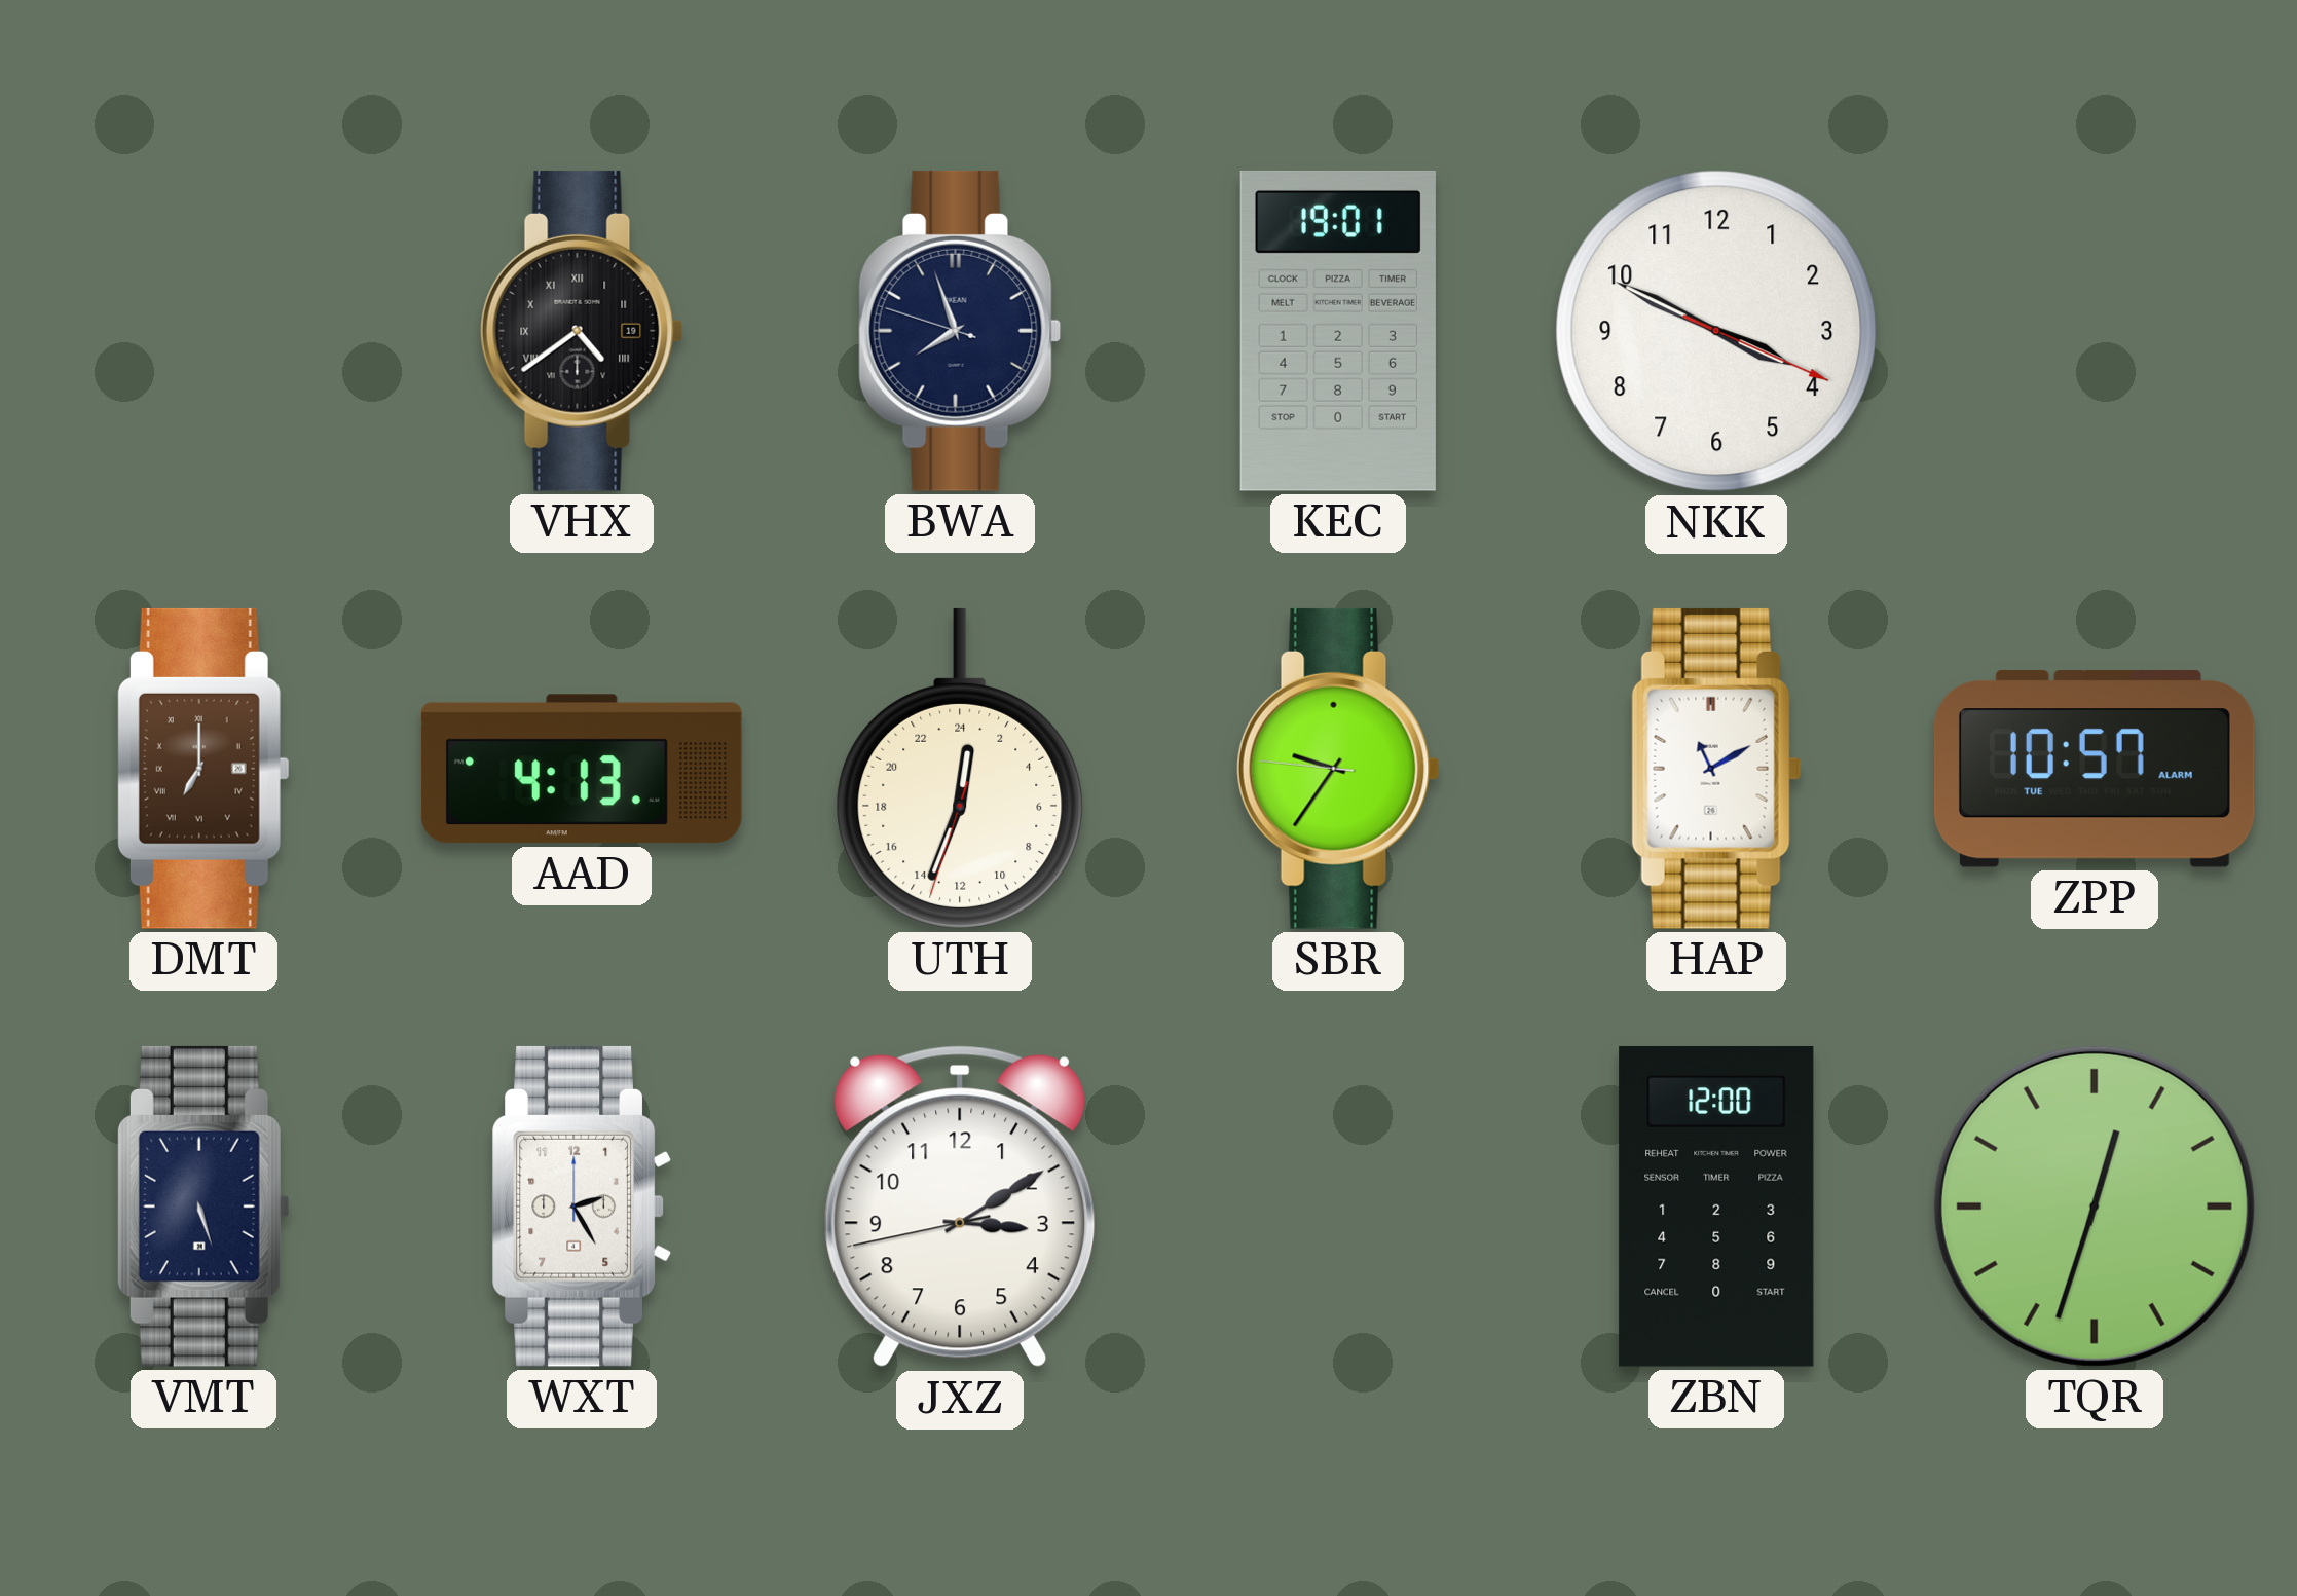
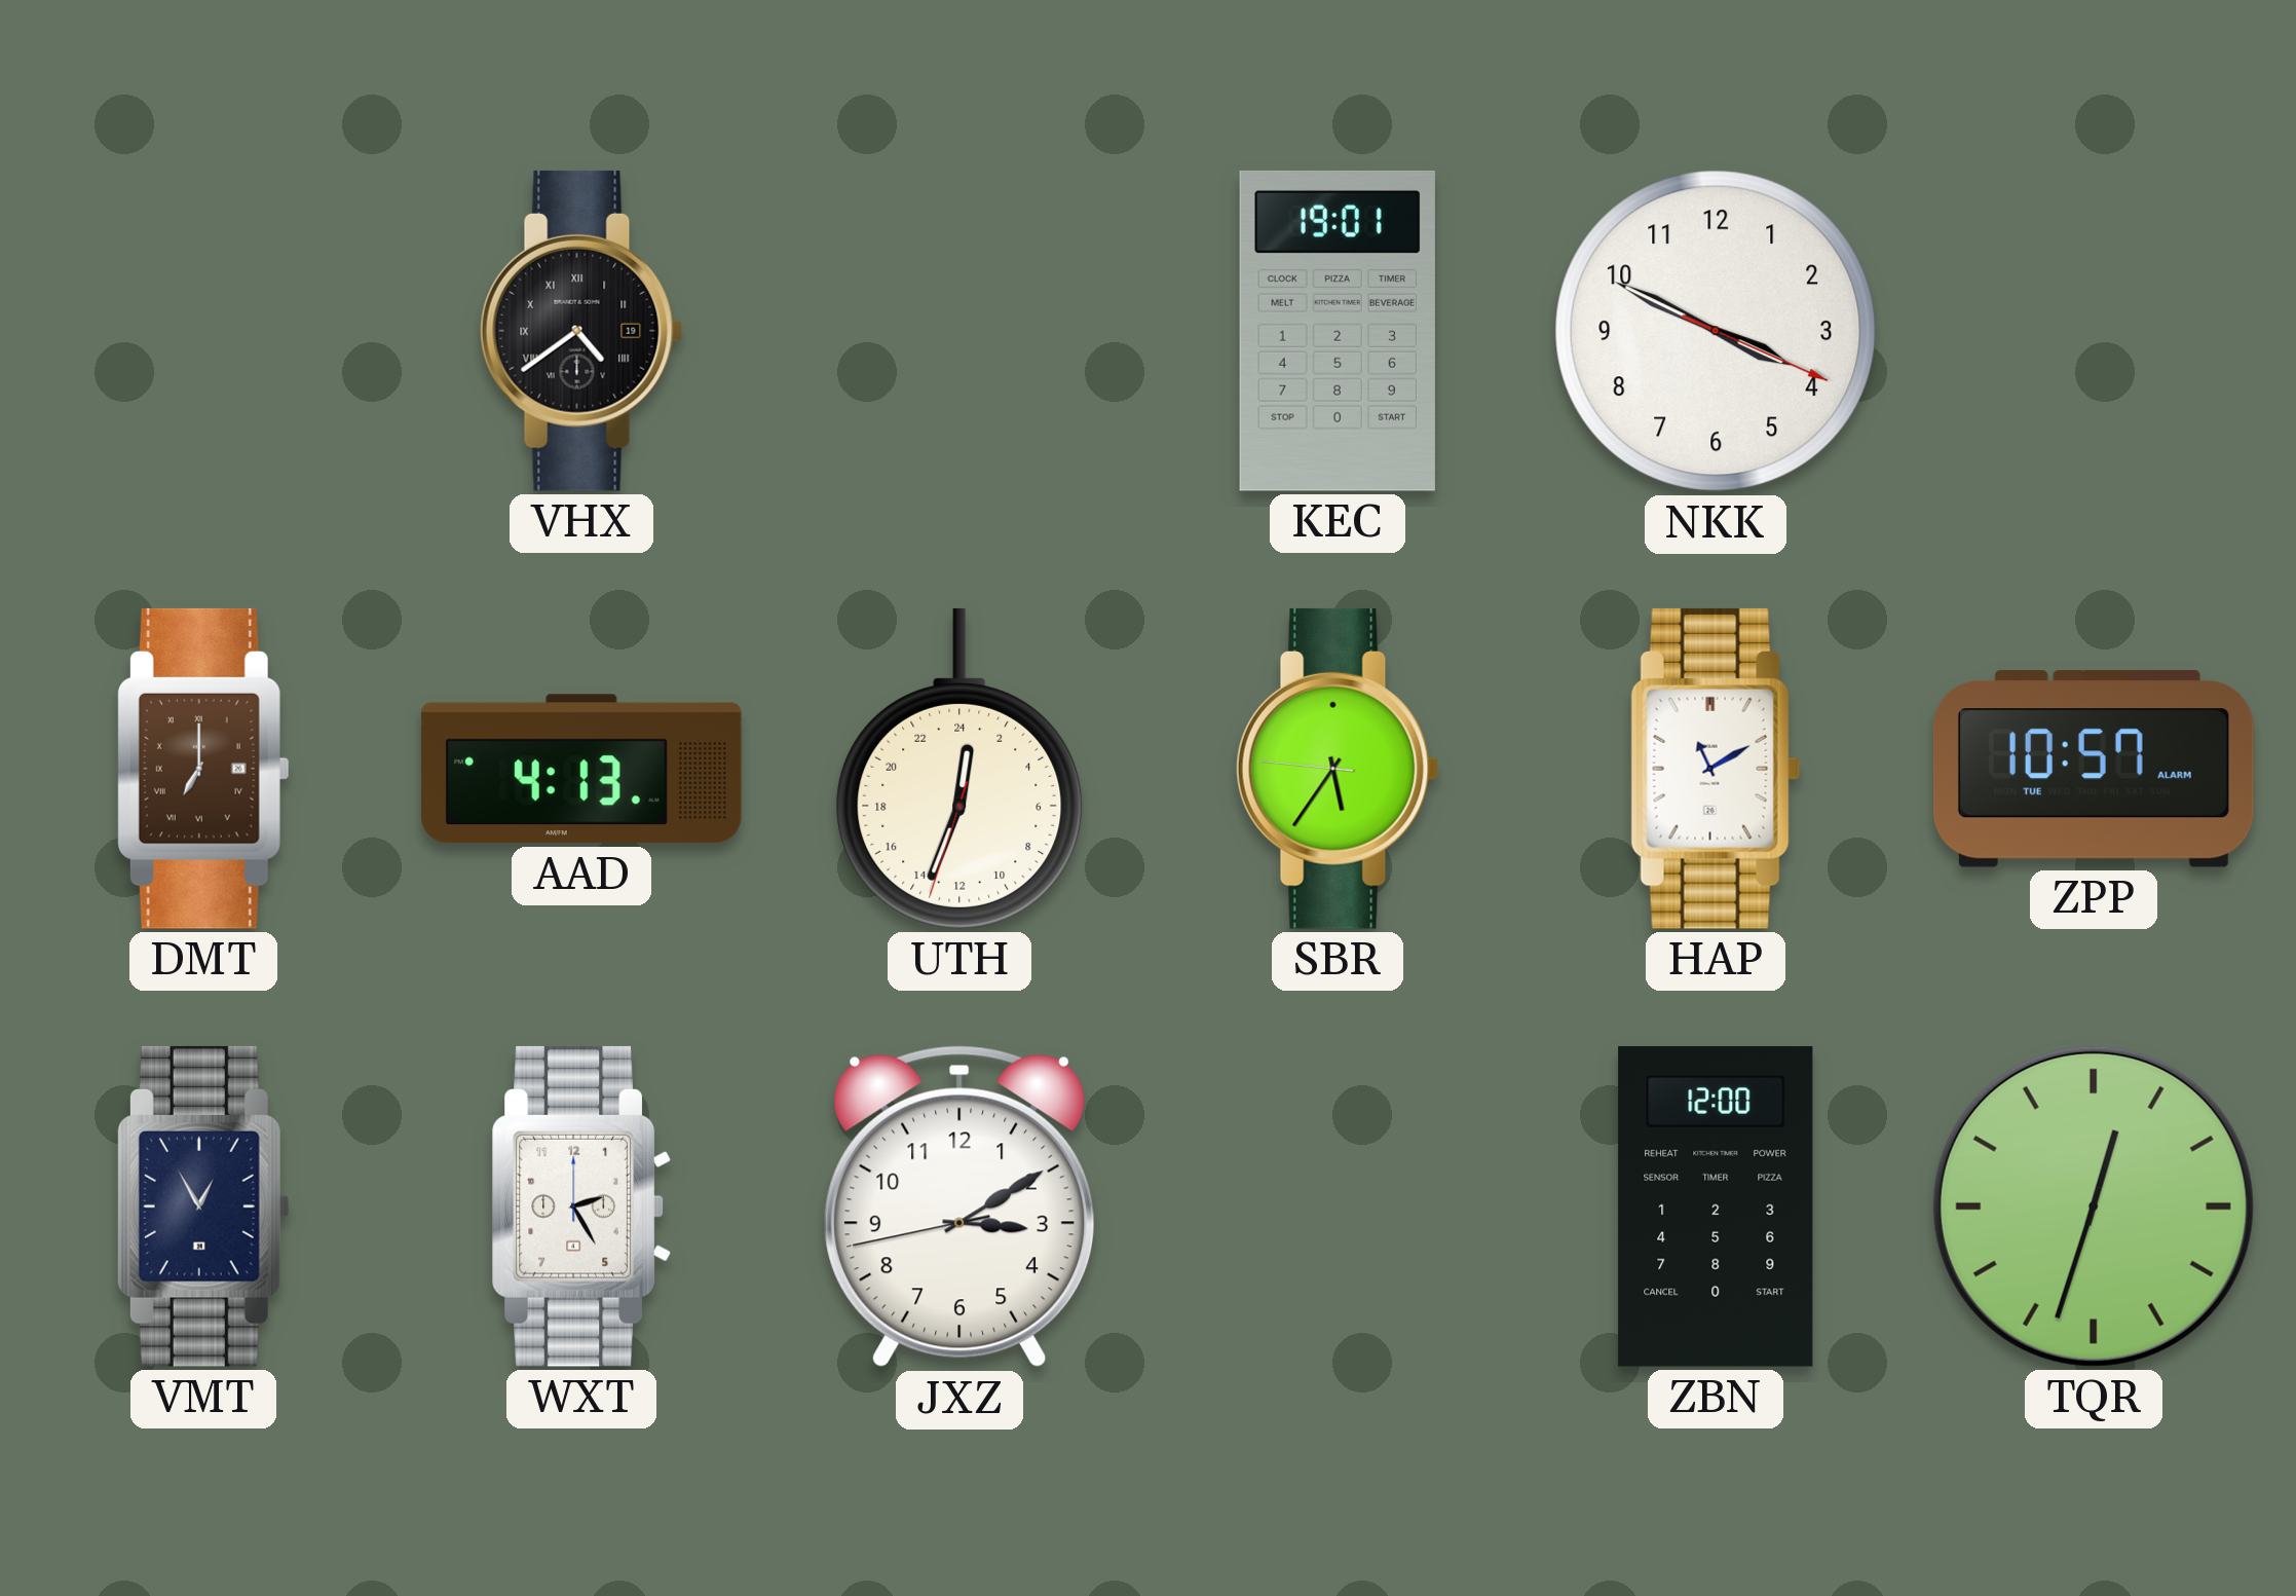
BWA: 7:56 -> none (960, 331)
SBR: 9:35 -> 5:35 (1338, 769)
VMT: 5:27 -> 12:55 (203, 1207)
